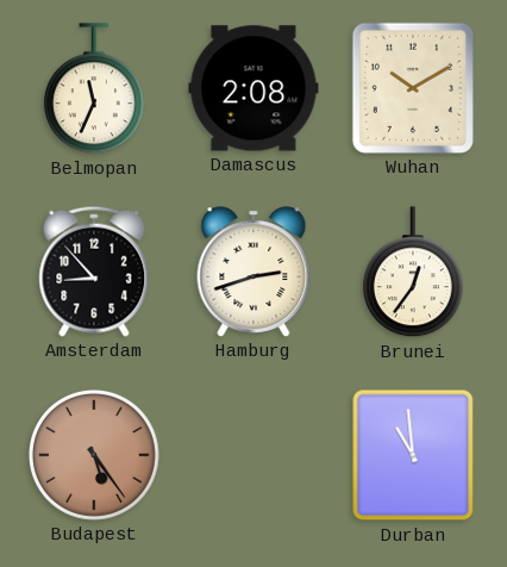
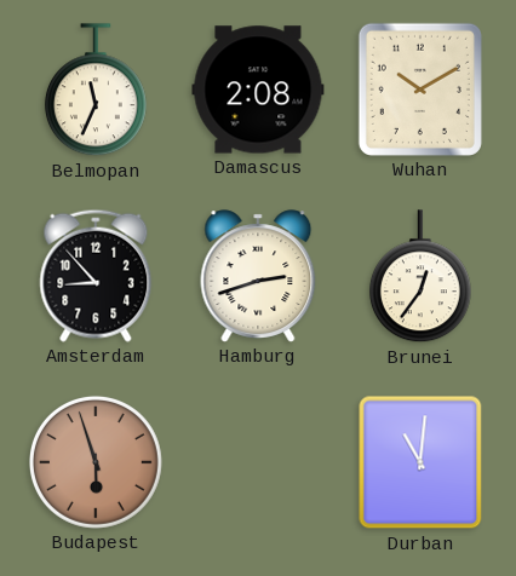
Budapest: 5:24 -> 5:57 (96, 462)
Durban: 10:59 -> 11:01 (420, 462)
